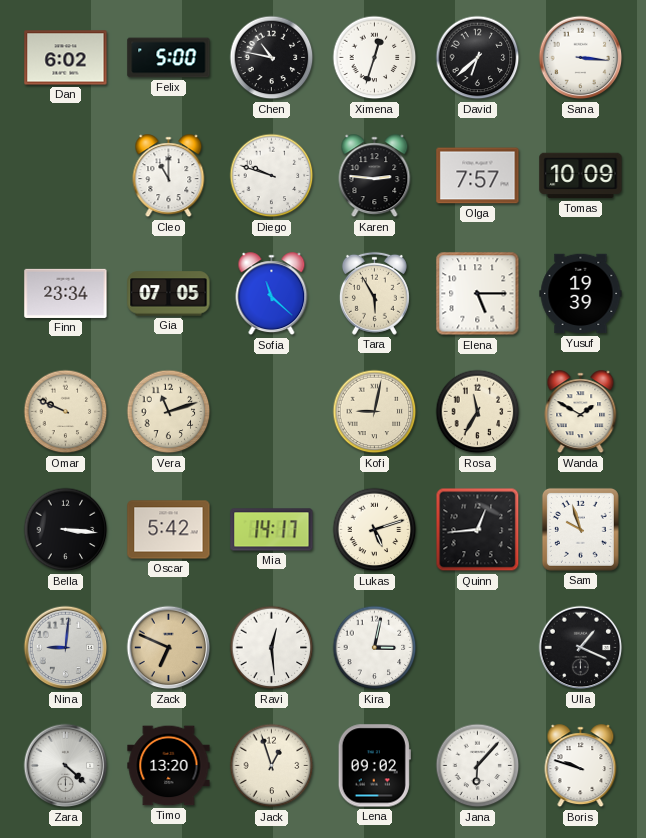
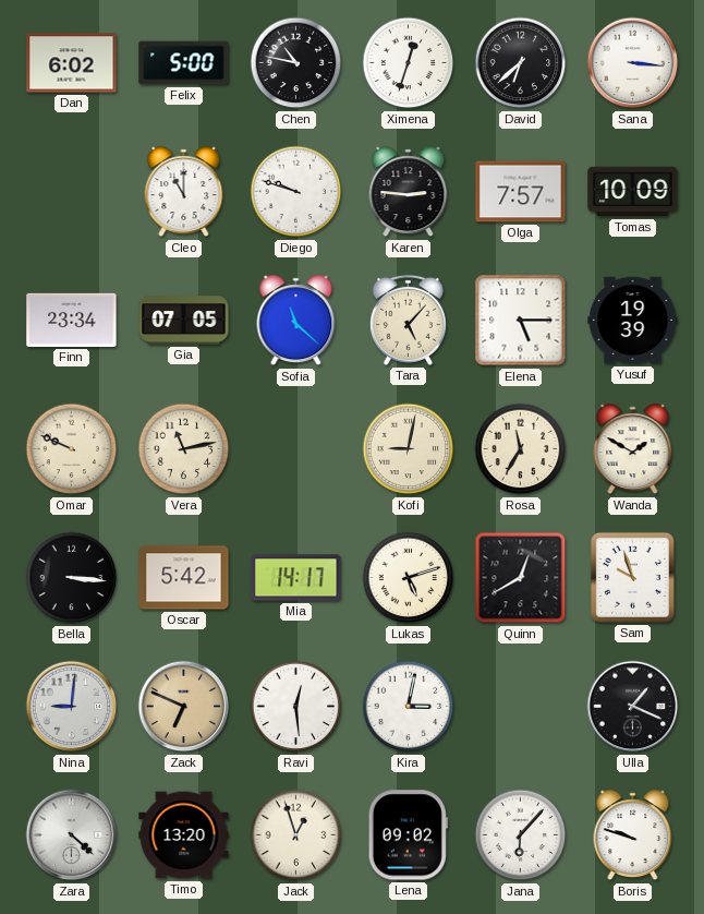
Tara: 5:55 -> 5:07 (408, 320)
Vera: 11:12 -> 11:13 (184, 449)
Quinn: 12:44 -> 12:40 (521, 578)
